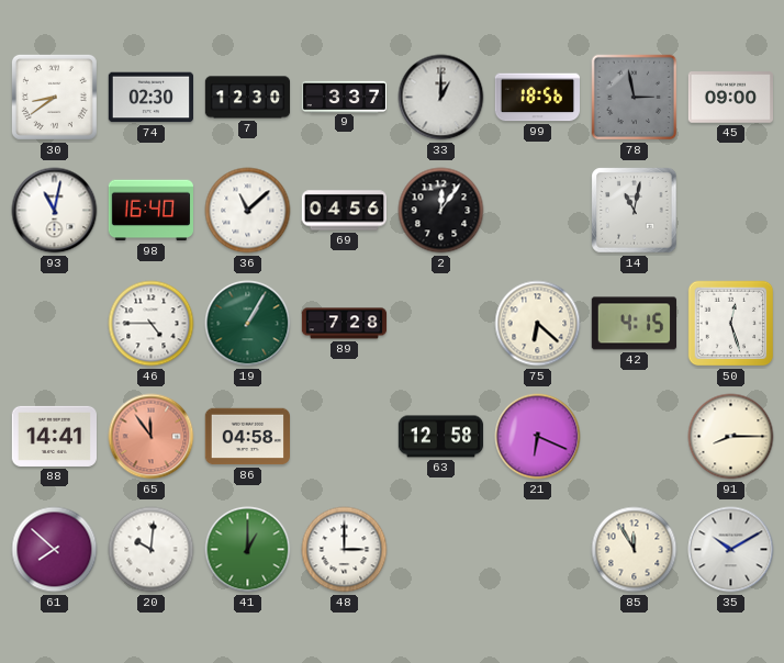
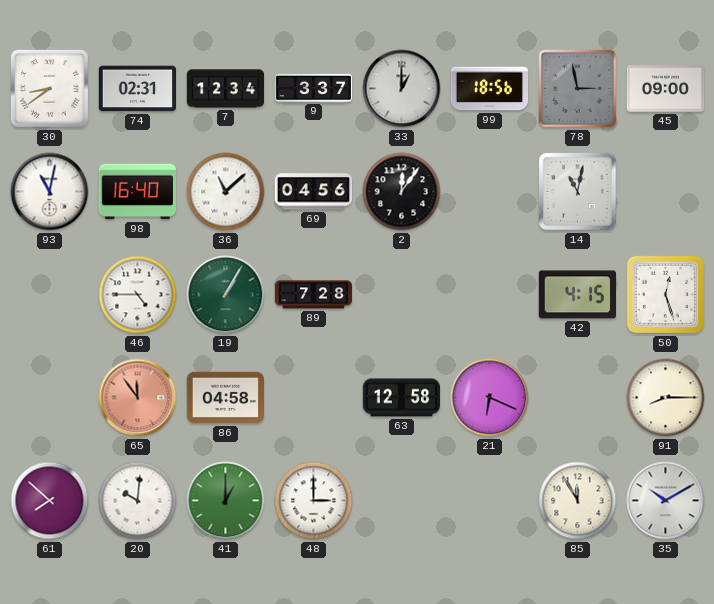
74: 02:30 -> 02:31 (137, 89)
7: 12:30 -> 12:34 (226, 89)
75: 6:22 -> none (538, 324)
88: 14:41 -> none (54, 436)
